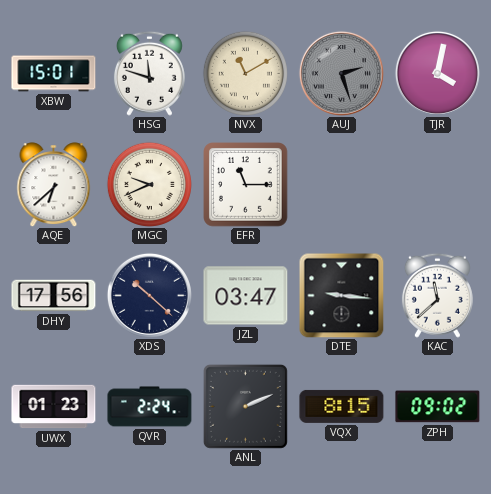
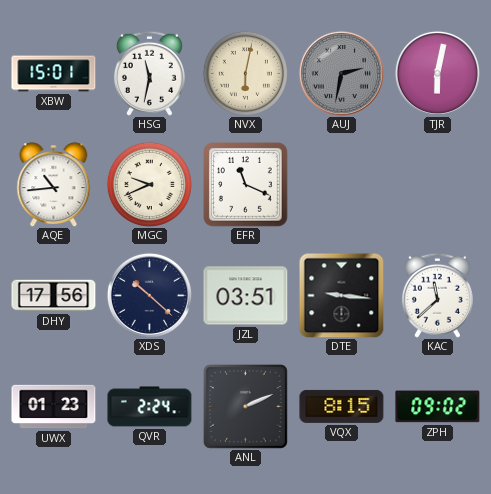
HSG: 11:48 -> 11:32 (149, 73)
NVX: 11:10 -> 6:02 (245, 73)
AUJ: 2:27 -> 2:32 (341, 73)
TJR: 4:02 -> 6:02 (437, 73)
AQE: 6:38 -> 10:44 (54, 185)
EFR: 11:15 -> 11:19 (246, 185)
JZL: 03:47 -> 03:51 (246, 296)
